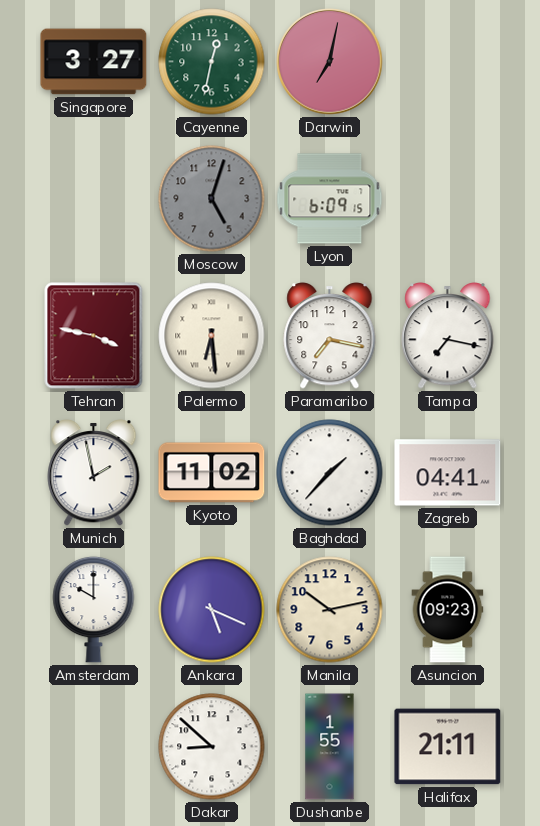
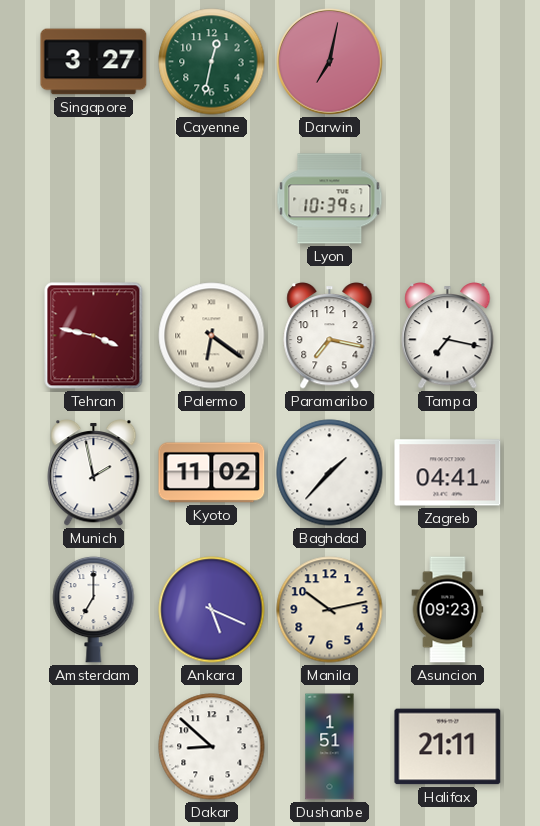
Moscow: 5:03 -> none (212, 199)
Lyon: 6:09 -> 10:39 (330, 199)
Palermo: 6:29 -> 6:21 (212, 336)
Amsterdam: 10:00 -> 7:00 (94, 609)
Dushanbe: 1:55 -> 1:51 (330, 747)
